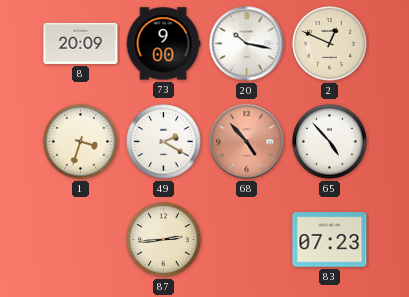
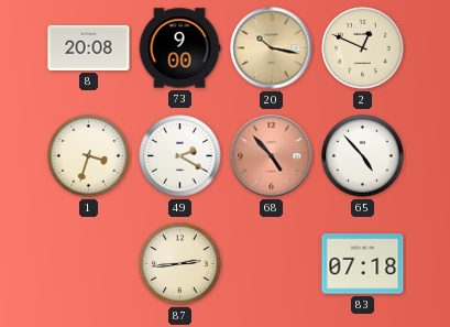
8: 20:09 -> 20:08 (89, 47)
20 dial: white -> champagne (272, 48)
83: 07:23 -> 07:18 (363, 264)
